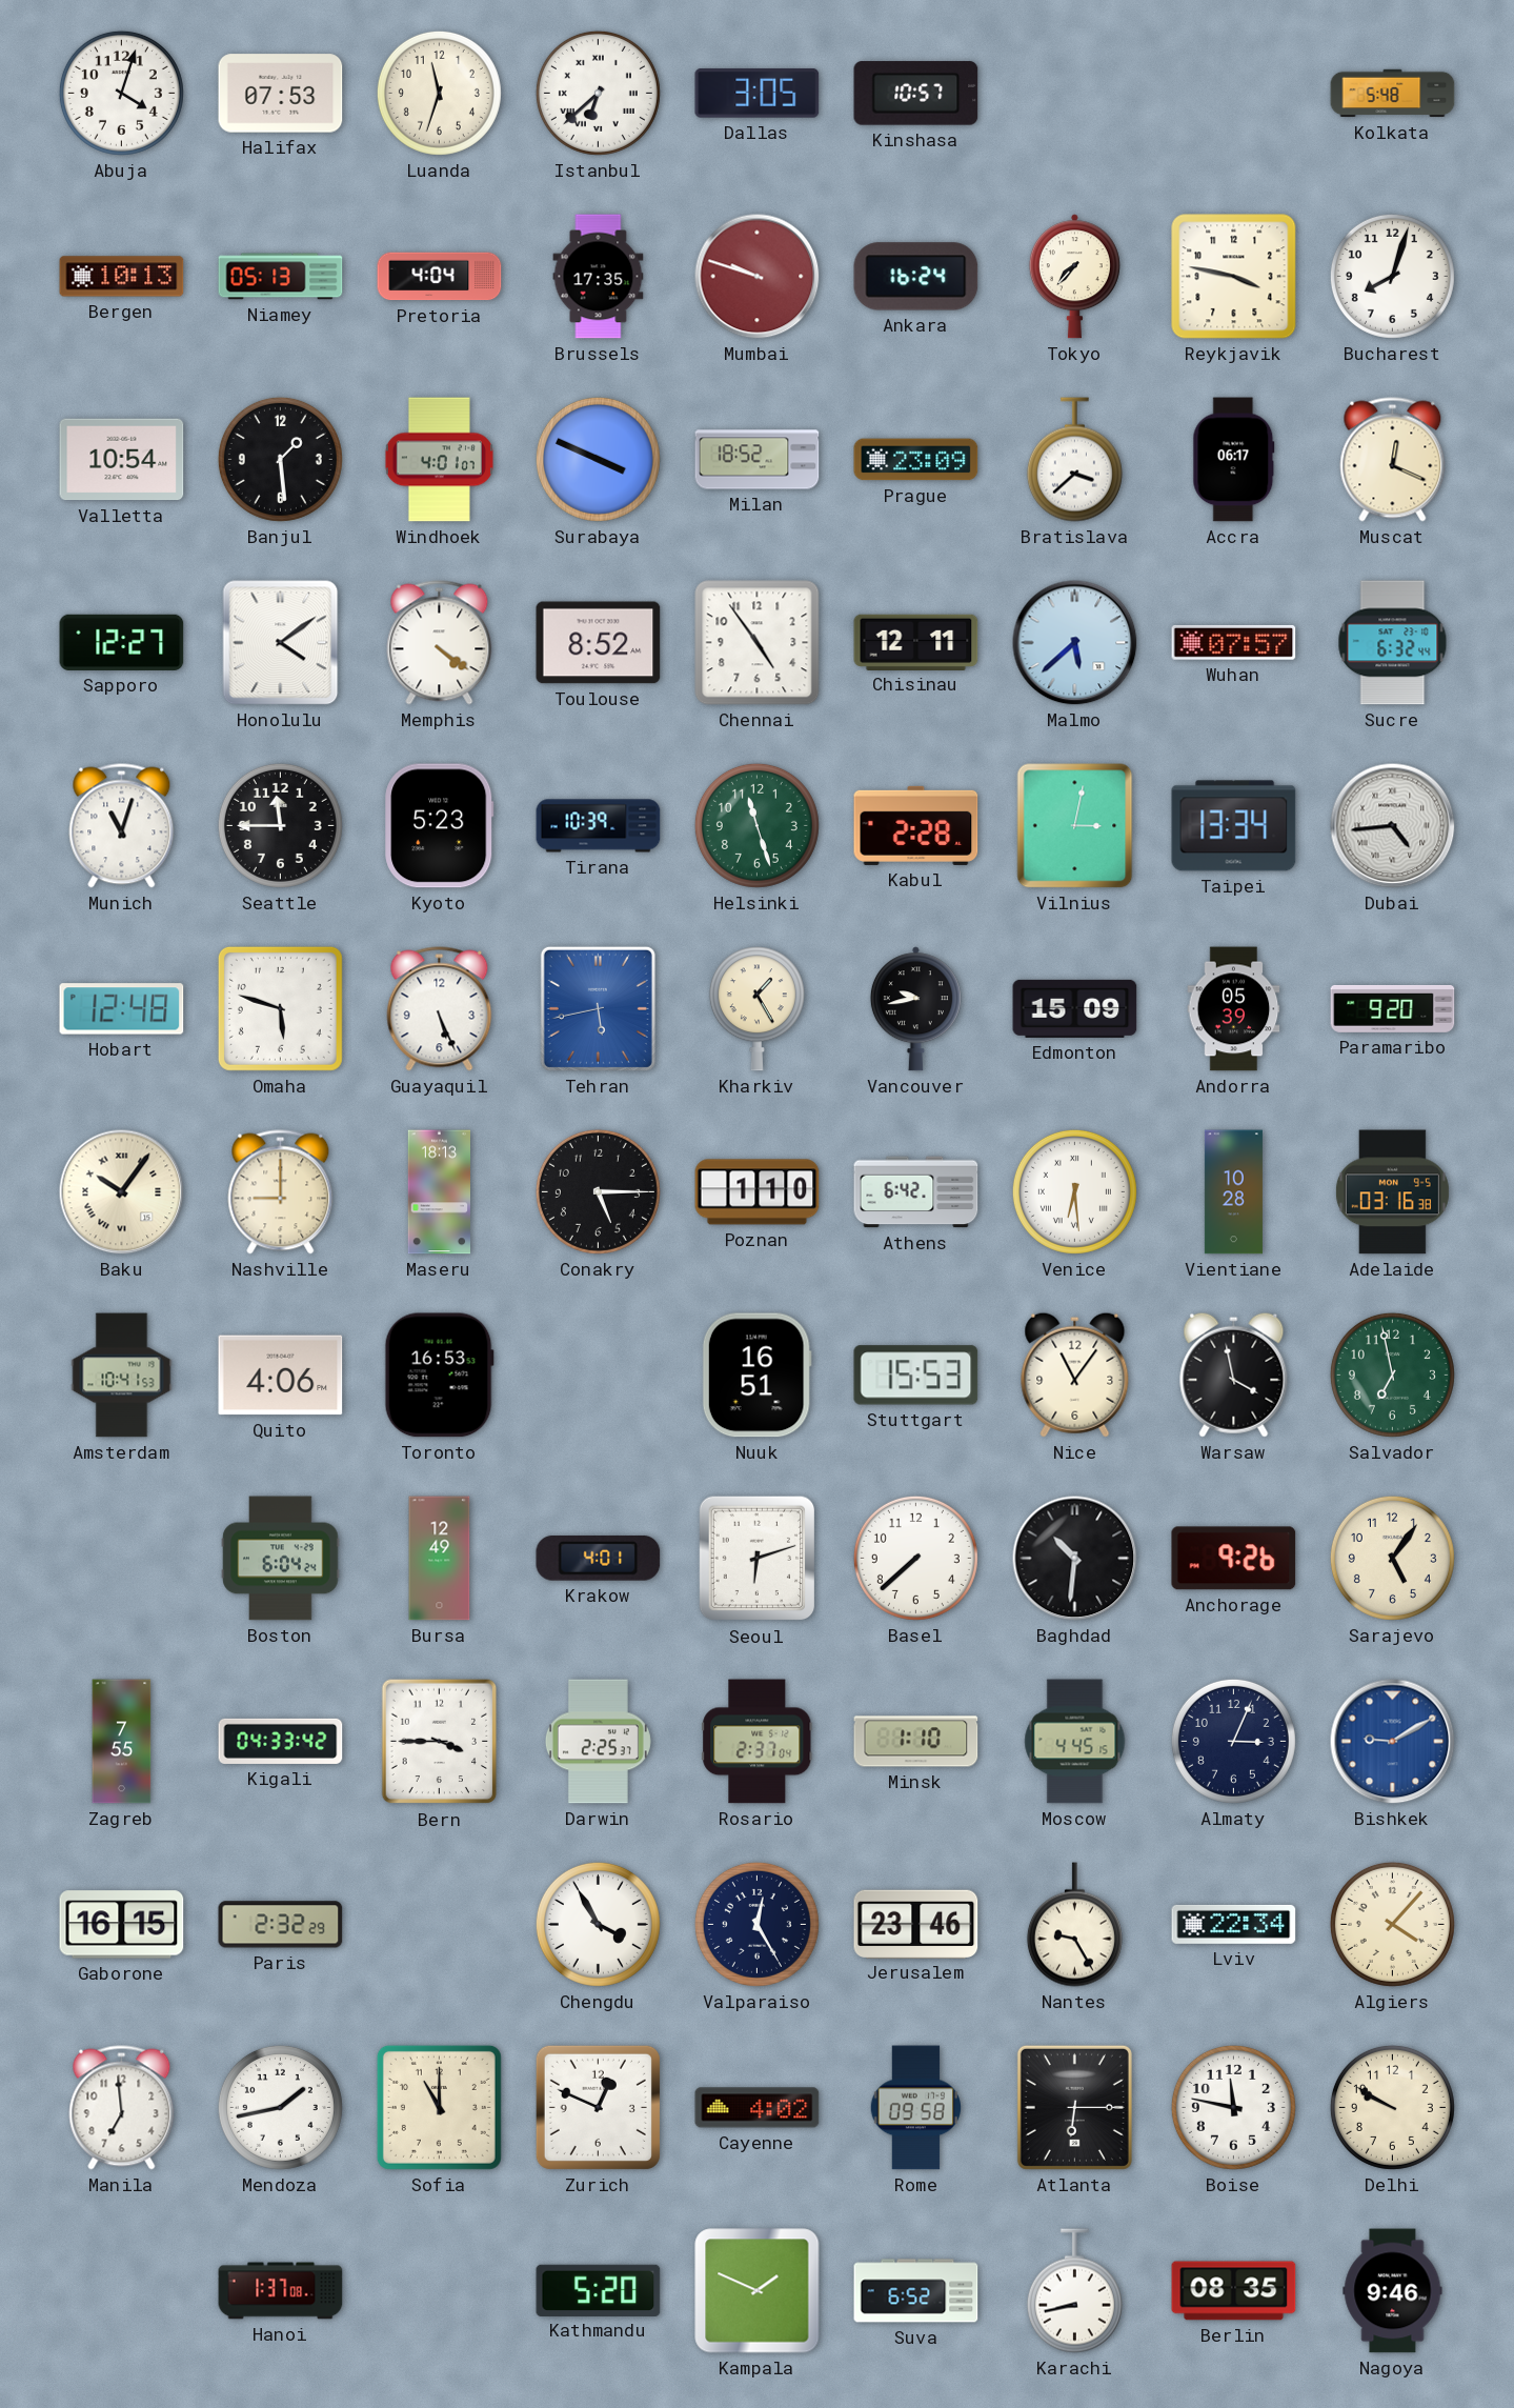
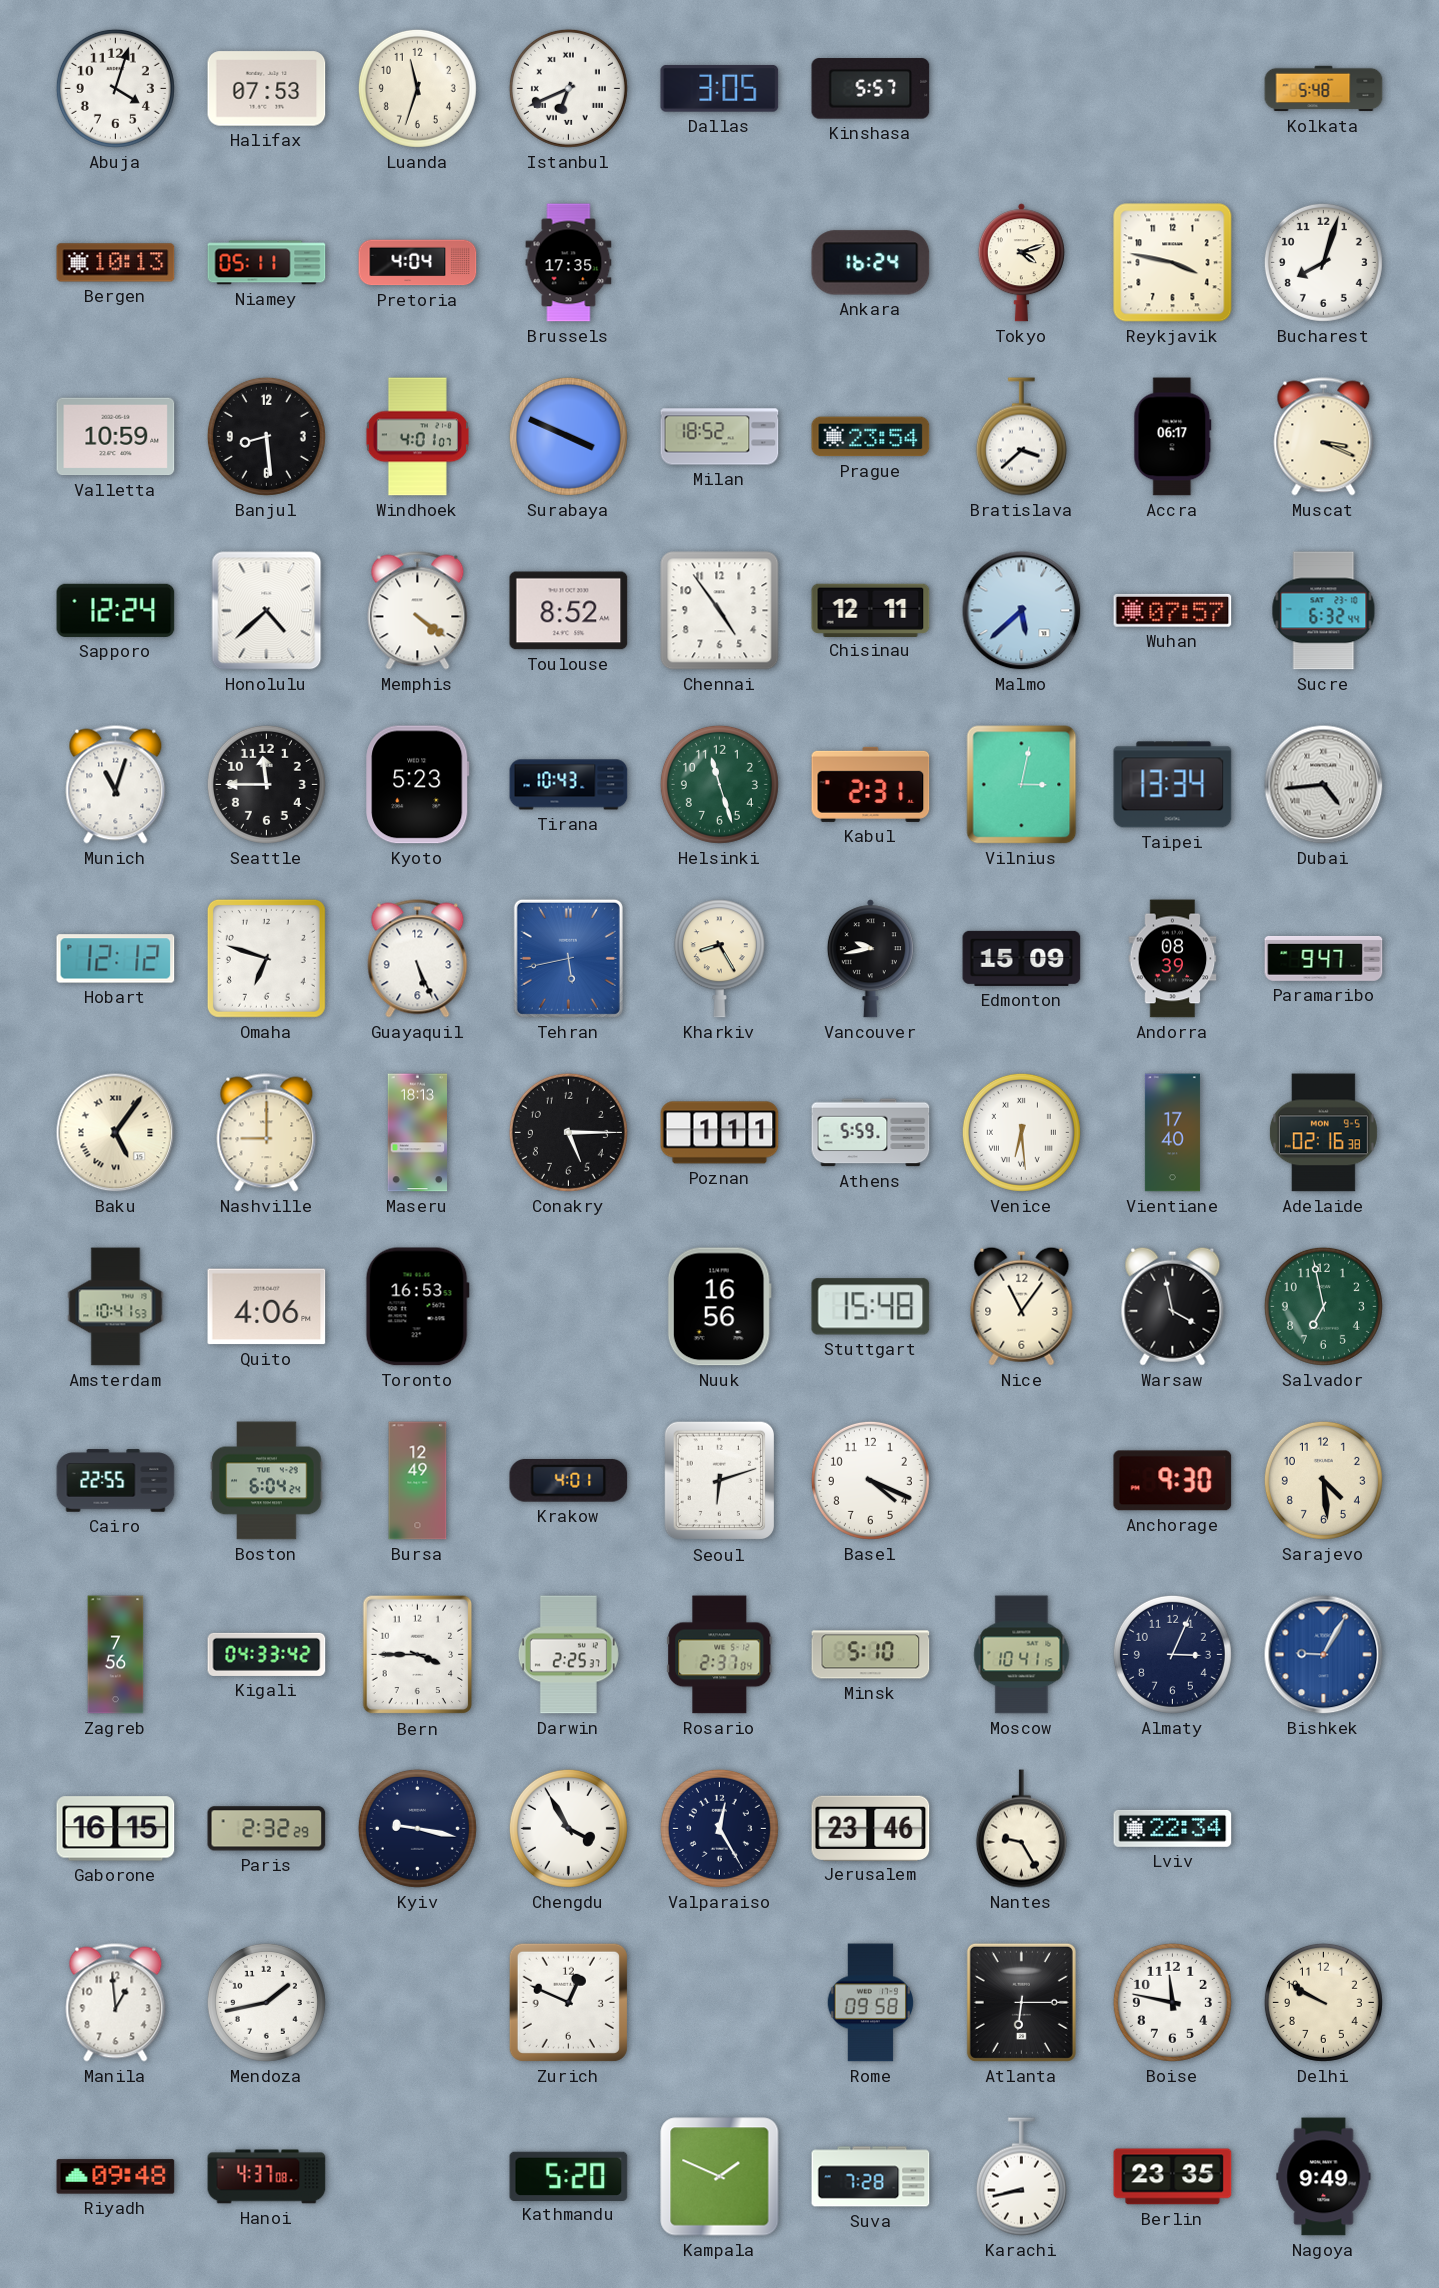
Istanbul: 6:38 -> 6:41 (568, 88)
Kinshasa: 10:57 -> 5:57 (871, 89)
Niamey: 05:13 -> 05:11 (267, 263)
Mumbai: 9:48 -> none (758, 277)
Tokyo: 7:37 -> 4:12 (1021, 263)
Valletta: 10:54 -> 10:59 (116, 437)
Banjul: 1:29 -> 8:29 (266, 436)
Prague: 23:09 -> 23:54 (871, 437)
Muscat: 12:19 -> 3:19 (1324, 437)
Sapporo: 12:27 -> 12:24 (116, 610)
Honolulu: 4:09 -> 4:38 (267, 611)
Tirana: 10:39 -> 10:43 (569, 785)
Kabul: 2:28 -> 2:31 (871, 784)
Hobart: 12:48 -> 12:12 (116, 959)
Omaha: 5:48 -> 6:48 (266, 958)
Kharkiv: 1:25 -> 8:25 (719, 959)
Andorra: 05:39 -> 08:39 (1173, 959)
Paramaribo: 9:20 -> 9:47 (1324, 958)
Baku: 10:06 -> 5:06 (116, 1133)
Poznan: 1:10 -> 1:11 (720, 1133)
Athens: 6:42 -> 5:59 (871, 1133)
Vientiane: 10:28 -> 17:40 (1172, 1133)
Adelaide: 03:16 -> 02:16 (1323, 1133)
Nuuk: 16:51 -> 16:56 (719, 1307)
Stuttgart: 15:53 -> 15:48 (871, 1307)
Cairo: none -> 22:55 (116, 1481)
Basel: 7:38 -> 4:19 (870, 1480)
Baghdad: 10:31 -> none (1075, 1559)
Anchorage: 9:26 -> 9:30 (1173, 1481)
Sarajevo: 5:06 -> 4:29 (1323, 1480)
Zagreb: 7:55 -> 7:56 (116, 1655)
Minsk: 1:10 -> 5:10 (871, 1655)
Moscow: 4:45 -> 10:41 (1022, 1655)
Bishkek: 9:10 -> 9:05 (1324, 1655)
Kyiv: none -> 9:17 (417, 1828)
Algiers: 4:07 -> none (1392, 1924)
Manila: 6:59 -> 12:59 (116, 2003)
Sofia: 11:00 -> none (439, 2107)
Cayenne: 4:02 -> none (758, 2108)
Riyadh: none -> 09:48 (116, 2177)
Hanoi: 1:37 -> 4:37 (267, 2177)
Suva: 6:52 -> 7:28 (871, 2177)
Berlin: 08:35 -> 23:35 (1173, 2177)
Nagoya: 9:46 -> 9:49 (1324, 2177)
